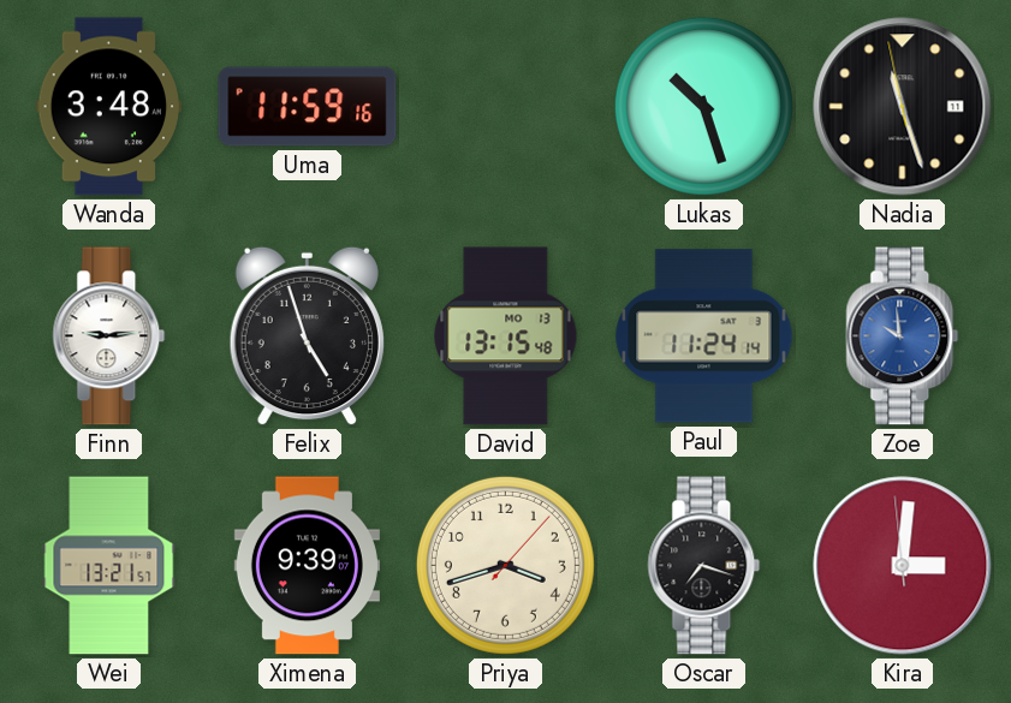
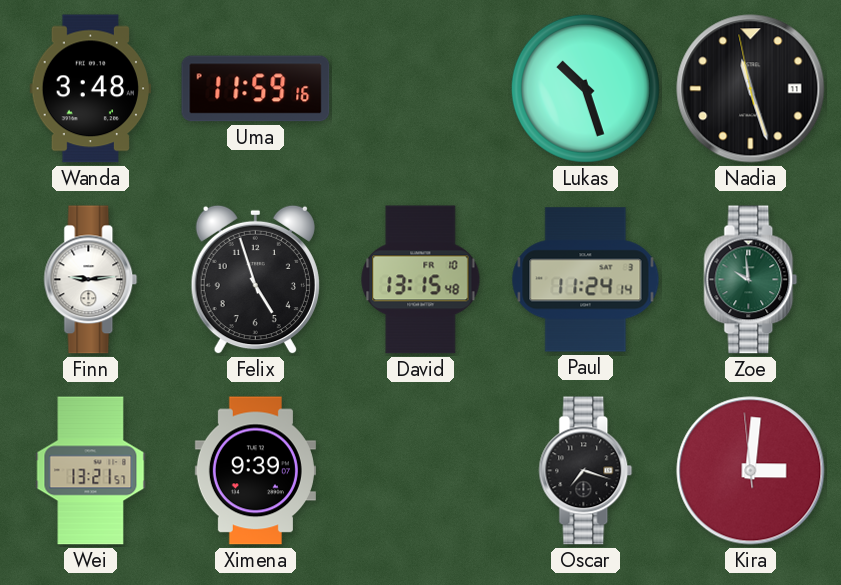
David date: MO 13 -> FR 10 (421, 280)
Zoe dial: blue -> green (751, 280)
Priya: 3:42 -> none (505, 565)
